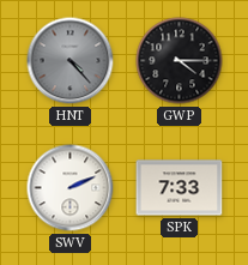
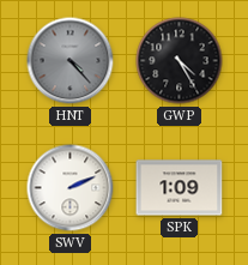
GWP: 4:15 -> 4:25 (180, 61)
SPK: 7:33 -> 1:09 (180, 188)
